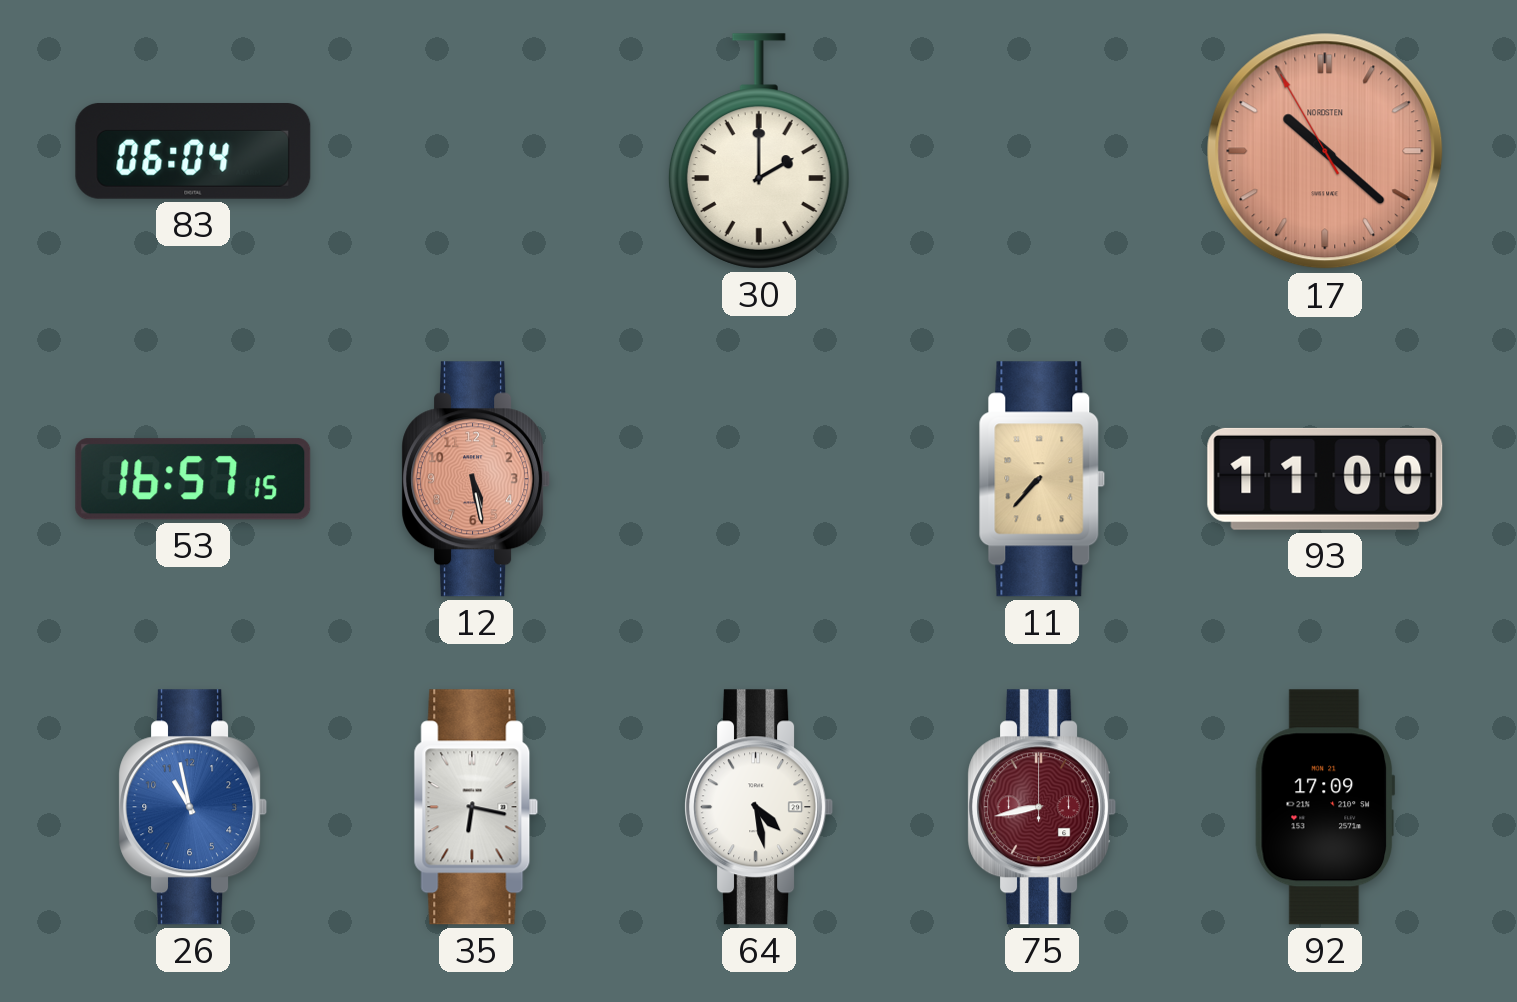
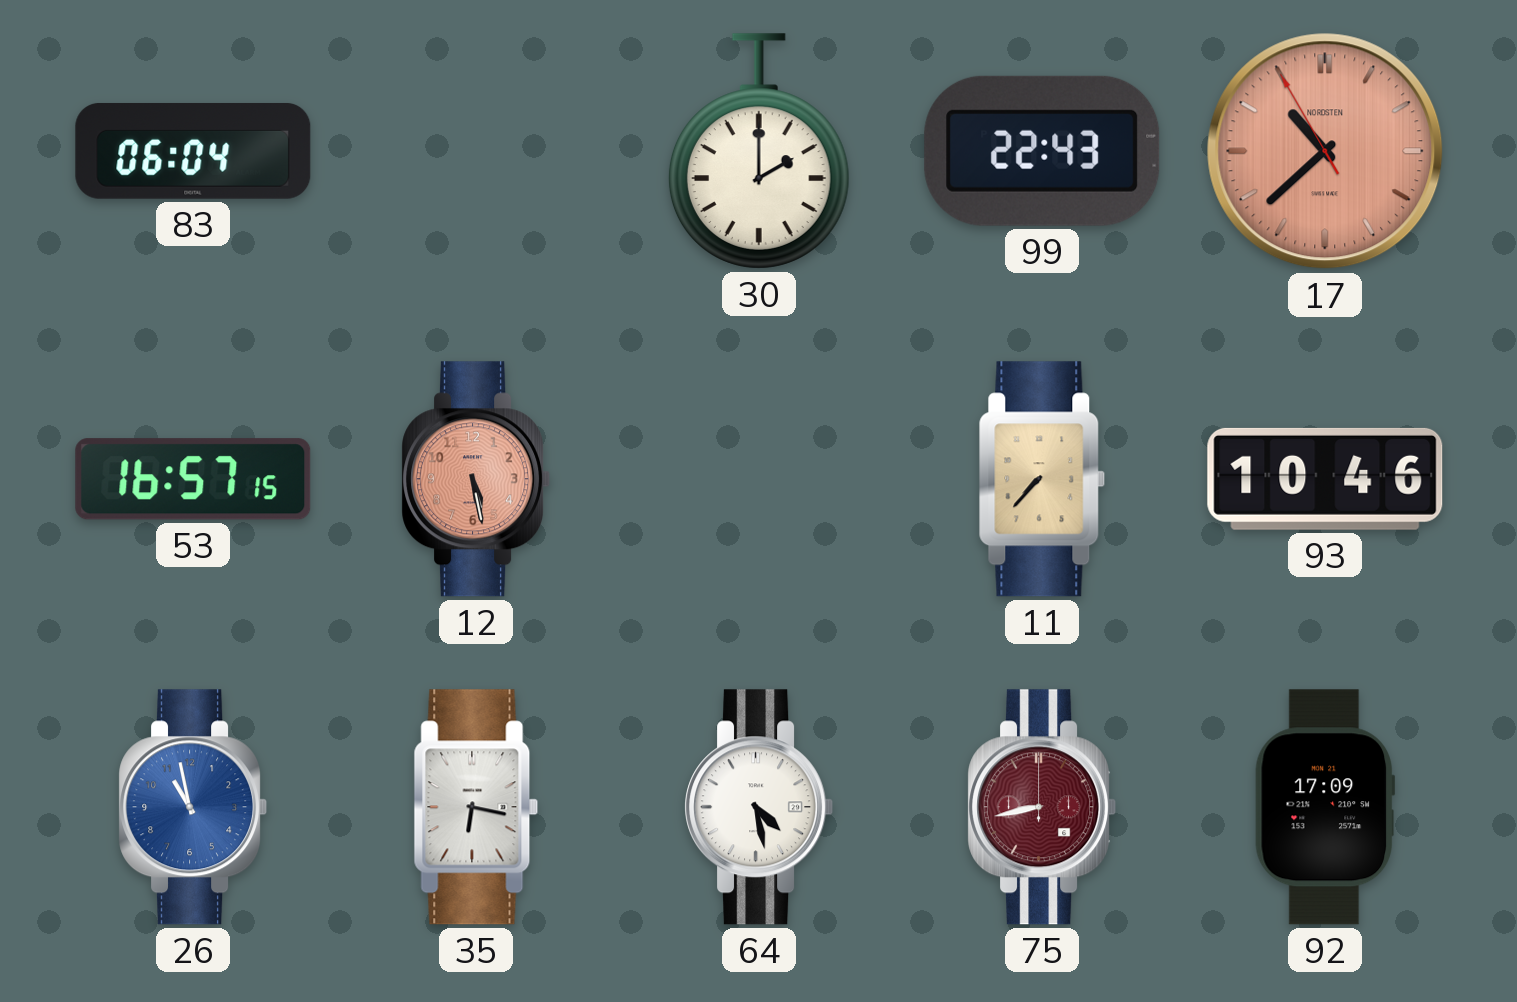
99: none -> 22:43 (1042, 151)
17: 10:21 -> 10:37 (1325, 151)
93: 11:00 -> 10:46 (1325, 479)
